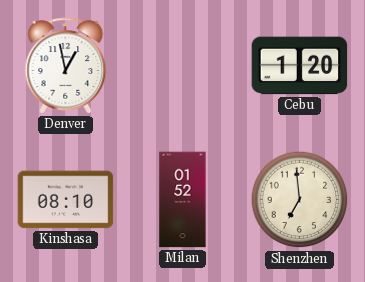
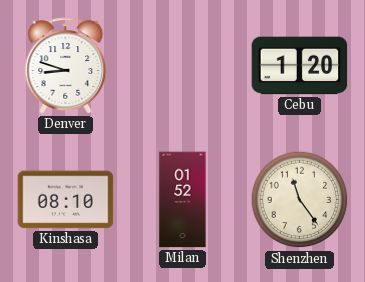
Denver: 12:58 -> 8:48 (66, 66)
Shenzhen: 6:59 -> 11:24 (300, 200)
